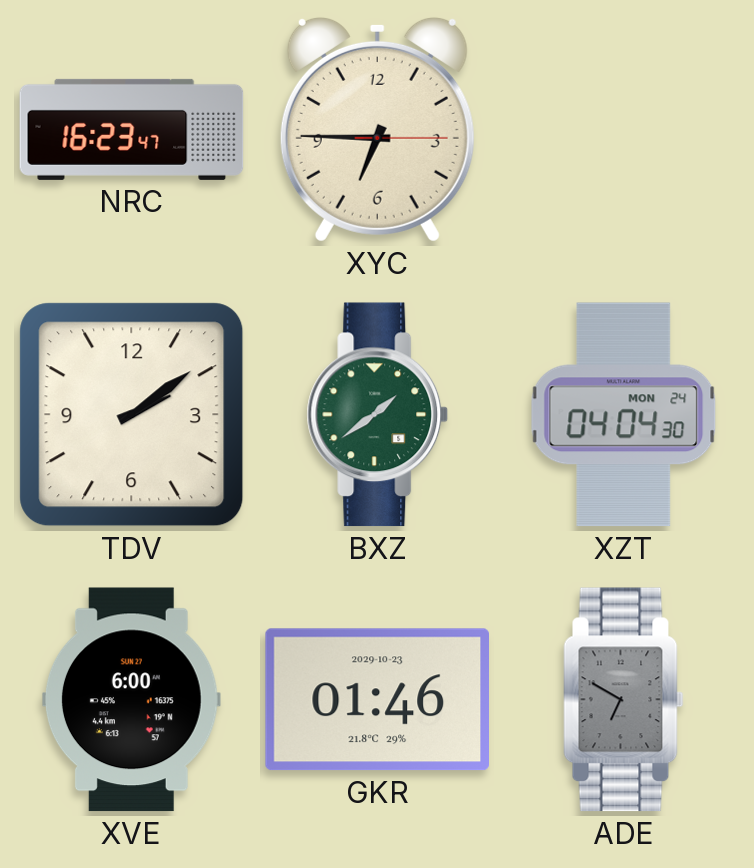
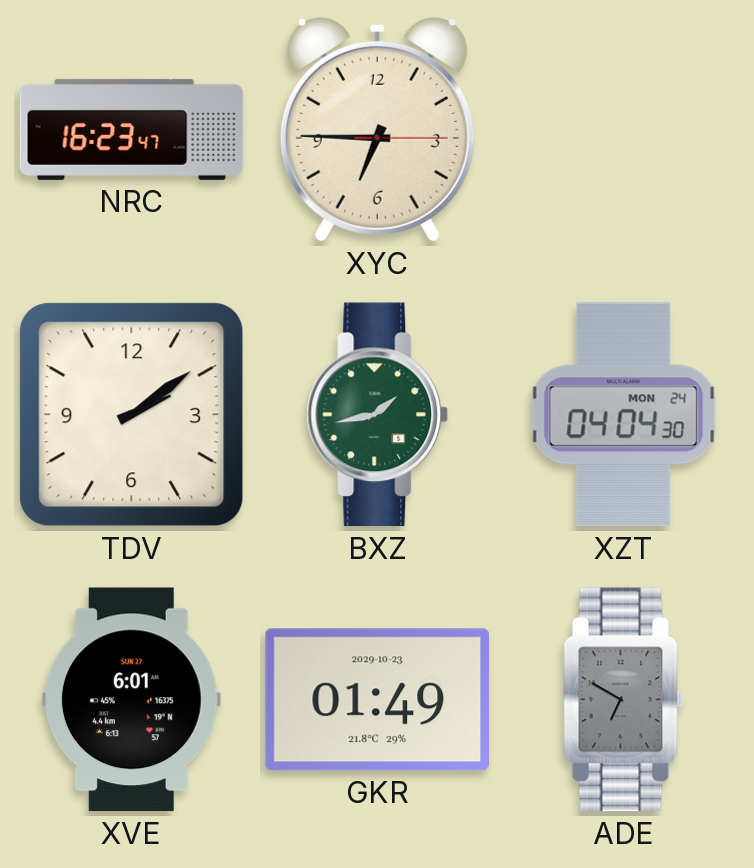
BXZ: 1:39 -> 1:43 (378, 415)
XVE: 6:00 -> 6:01 (131, 700)
GKR: 01:46 -> 01:49 (377, 700)
